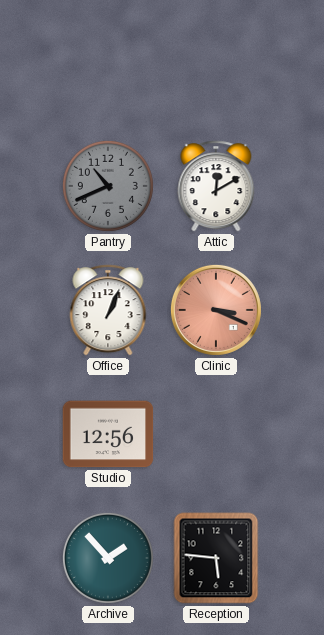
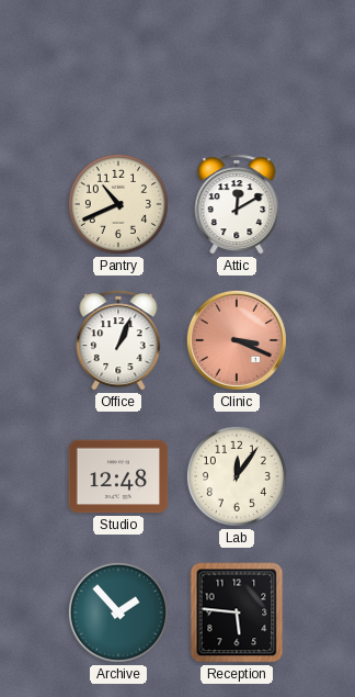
Pantry dial: grey -> cream (118, 204)
Studio: 12:56 -> 12:48 (118, 476)
Lab: none -> 12:06 (237, 476)
